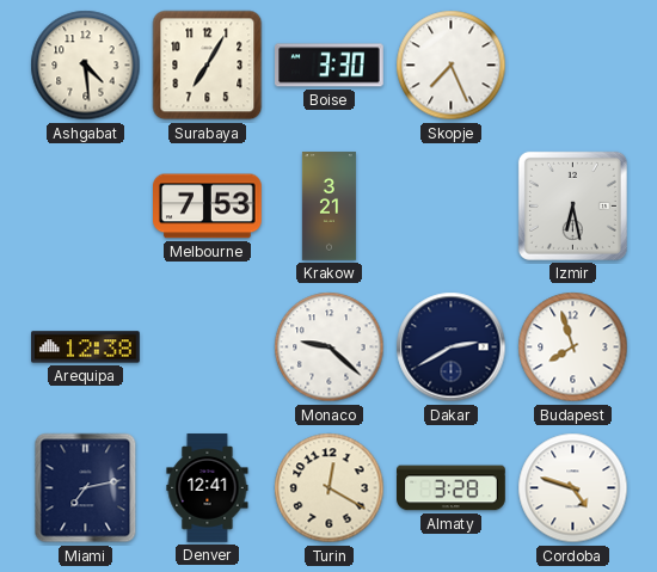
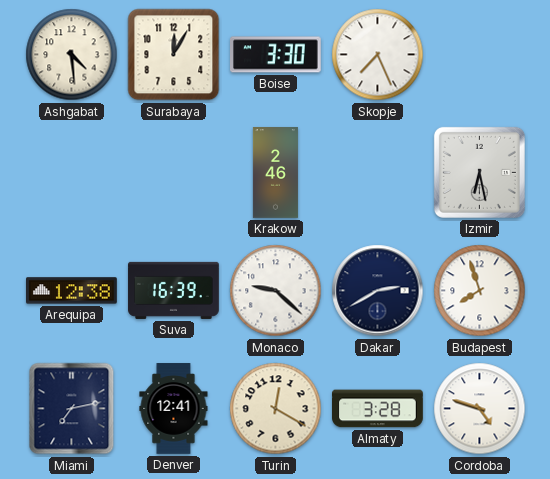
Surabaya: 7:05 -> 12:05 (174, 55)
Melbourne: 7:53 -> none (208, 207)
Krakow: 3:21 -> 2:46 (275, 173)
Suva: none -> 16:39 (174, 290)
